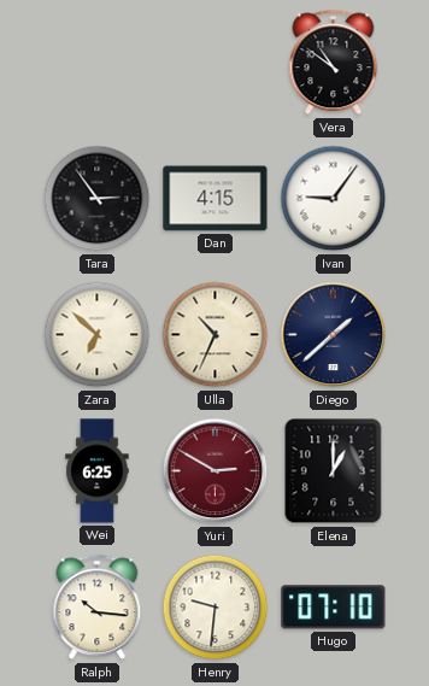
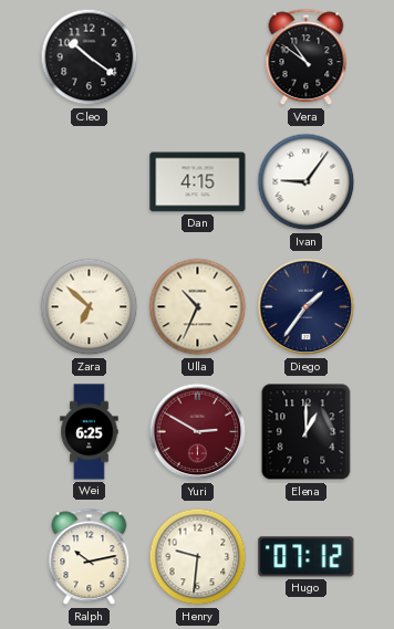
Cleo: none -> 10:21 (90, 57)
Tara: 2:54 -> none (98, 199)
Diego: 1:38 -> 1:36 (307, 307)
Ralph: 10:16 -> 10:13 (90, 557)
Hugo: 07:10 -> 07:12 (307, 557)
